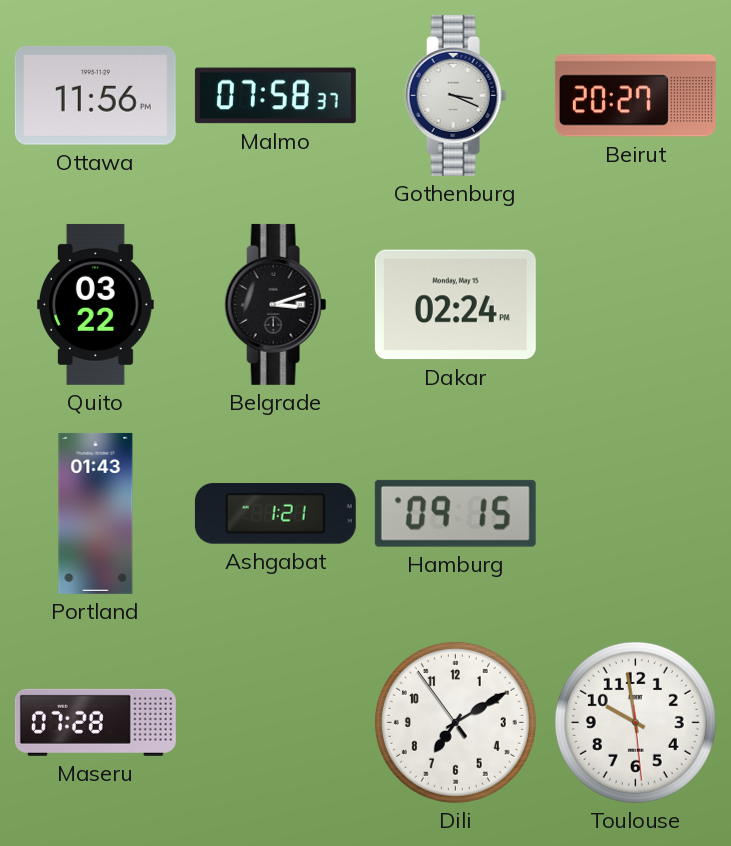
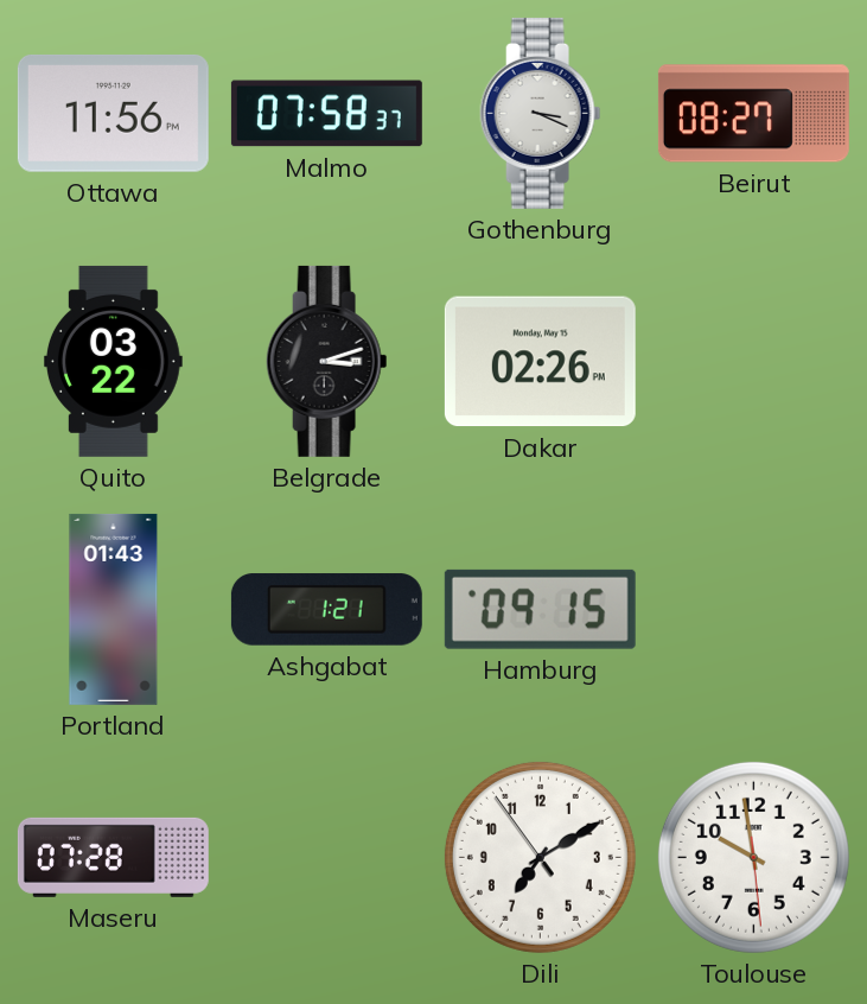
Beirut: 20:27 -> 08:27 (753, 114)
Dakar: 02:24 -> 02:26 (540, 362)
